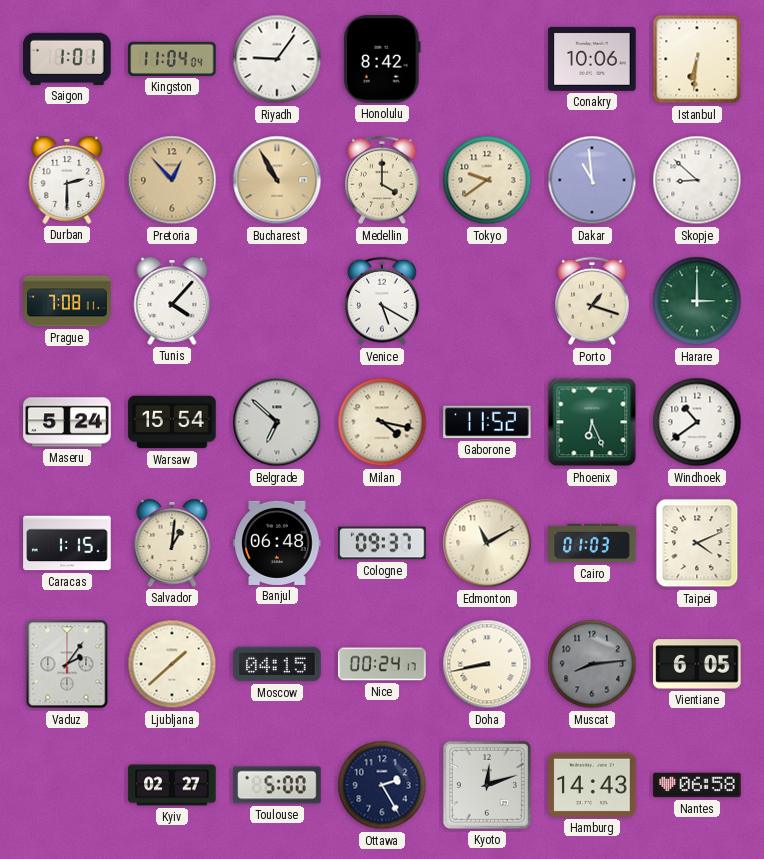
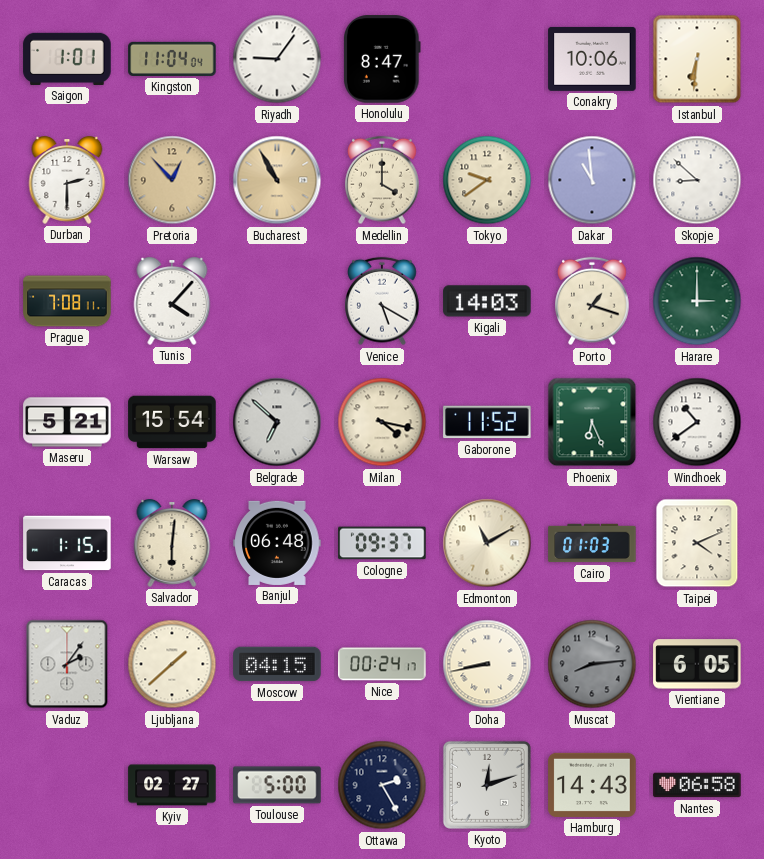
Honolulu: 8:42 -> 8:47 (383, 59)
Kigali: none -> 14:03 (487, 301)
Maseru: 5:24 -> 5:21 (67, 422)
Salvador: 1:01 -> 6:01 (172, 544)
